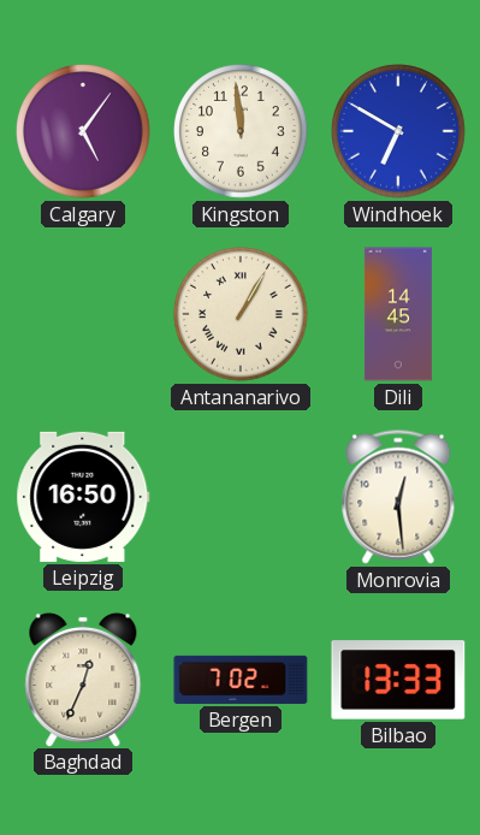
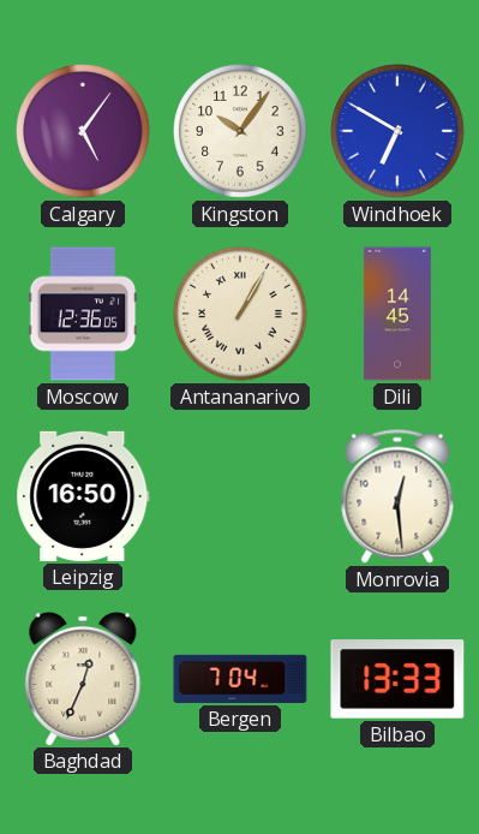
Kingston: 11:59 -> 10:06 (240, 131)
Moscow: none -> 12:36 (83, 314)
Bergen: 7:02 -> 7:04 (240, 679)
